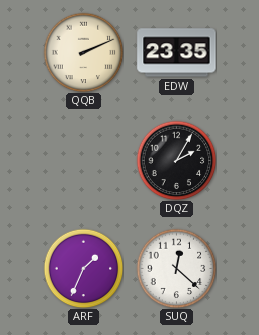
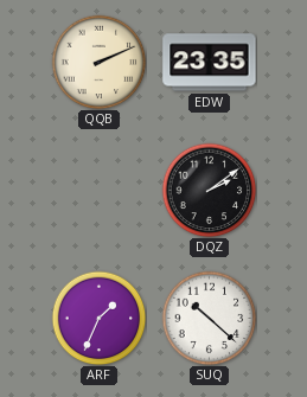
DQZ: 2:05 -> 2:09 (209, 190)
SUQ: 12:22 -> 10:22 (209, 318)
